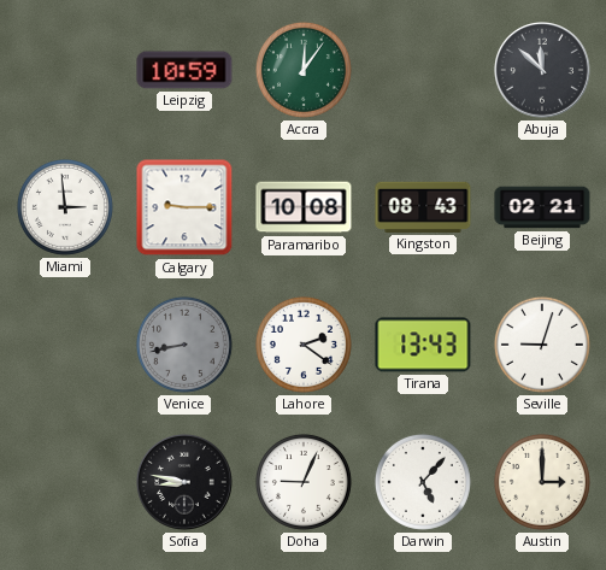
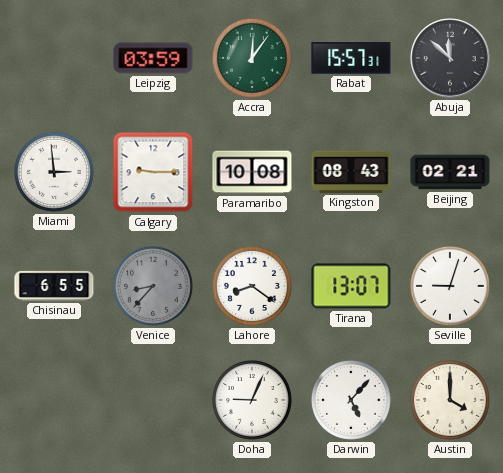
Leipzig: 10:59 -> 03:59 (153, 58)
Rabat: none -> 15:57 (351, 58)
Chisinau: none -> 6:55 (54, 286)
Venice: 8:43 -> 8:37 (153, 286)
Lahore: 2:21 -> 8:21 (252, 286)
Tirana: 13:43 -> 13:07 (351, 286)
Sofia: 8:47 -> none (184, 482)
Austin: 3:00 -> 4:00 (450, 400)
